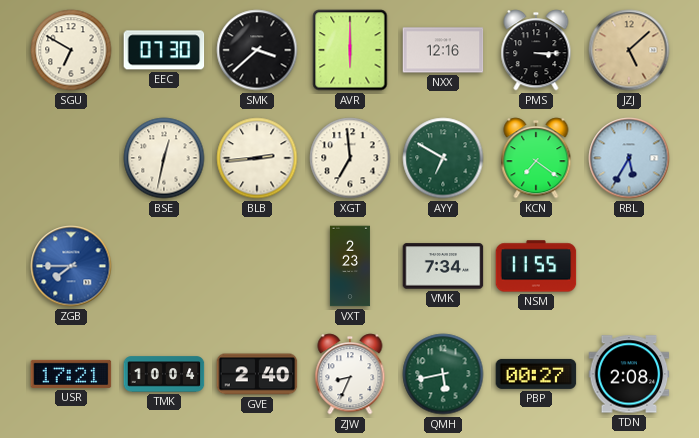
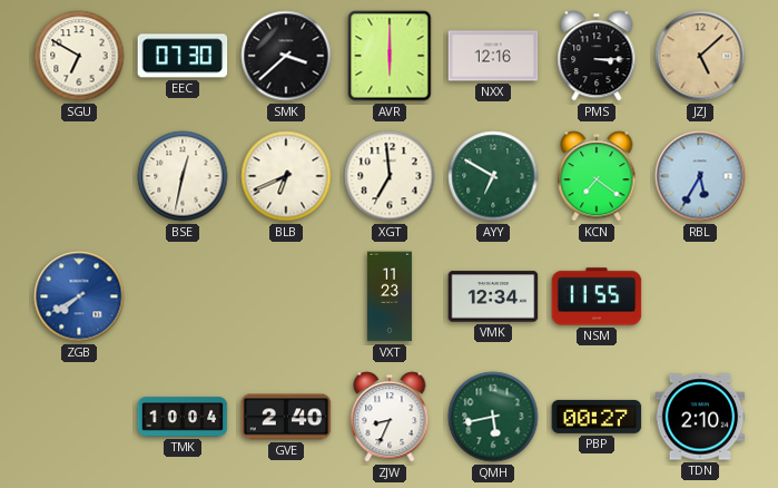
BLB: 2:44 -> 6:41 (286, 176)
ZGB: 7:45 -> 7:40 (79, 296)
VXT: 2:23 -> 11:23 (390, 296)
VMK: 7:34 -> 12:34 (493, 296)
USR: 17:21 -> none (71, 374)
TDN: 2:08 -> 2:10 (700, 417)
